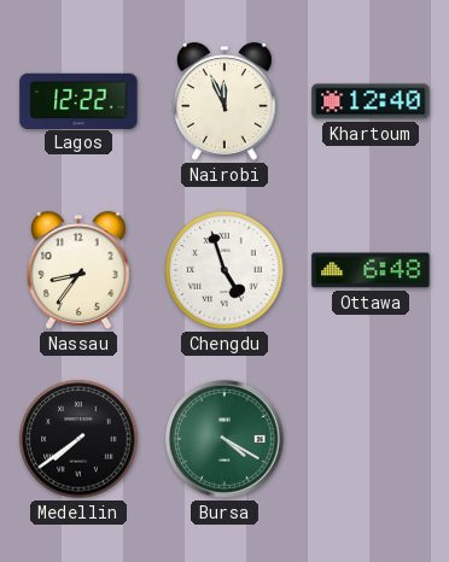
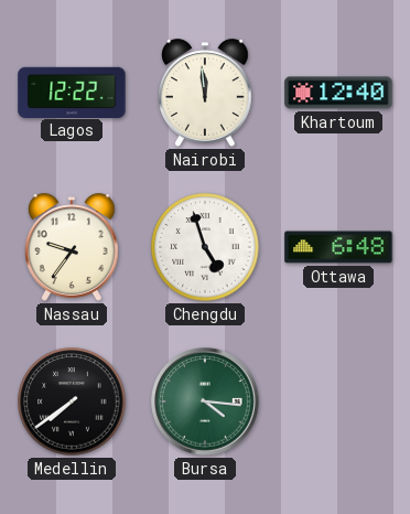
Nairobi: 11:56 -> 11:59 (206, 93)
Nassau: 8:36 -> 9:36 (73, 247)
Bursa: 4:20 -> 4:16 (205, 401)
